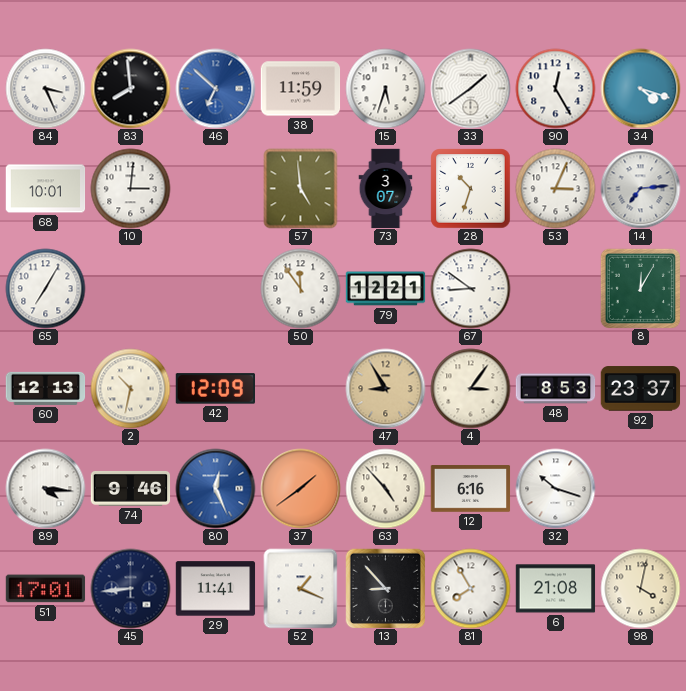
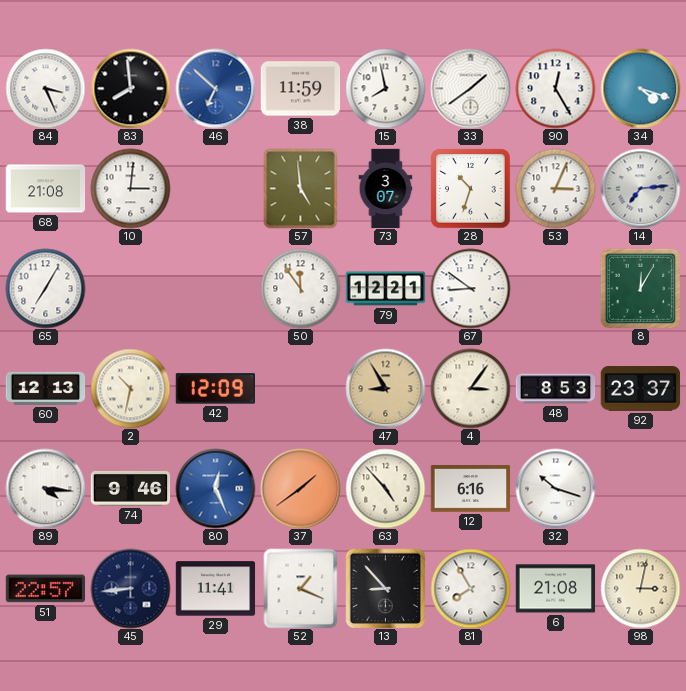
15: 5:33 -> 7:58 (385, 88)
68: 10:01 -> 21:08 (45, 189)
51: 17:01 -> 22:57 (45, 589)
98: 4:02 -> 3:02 (640, 588)
